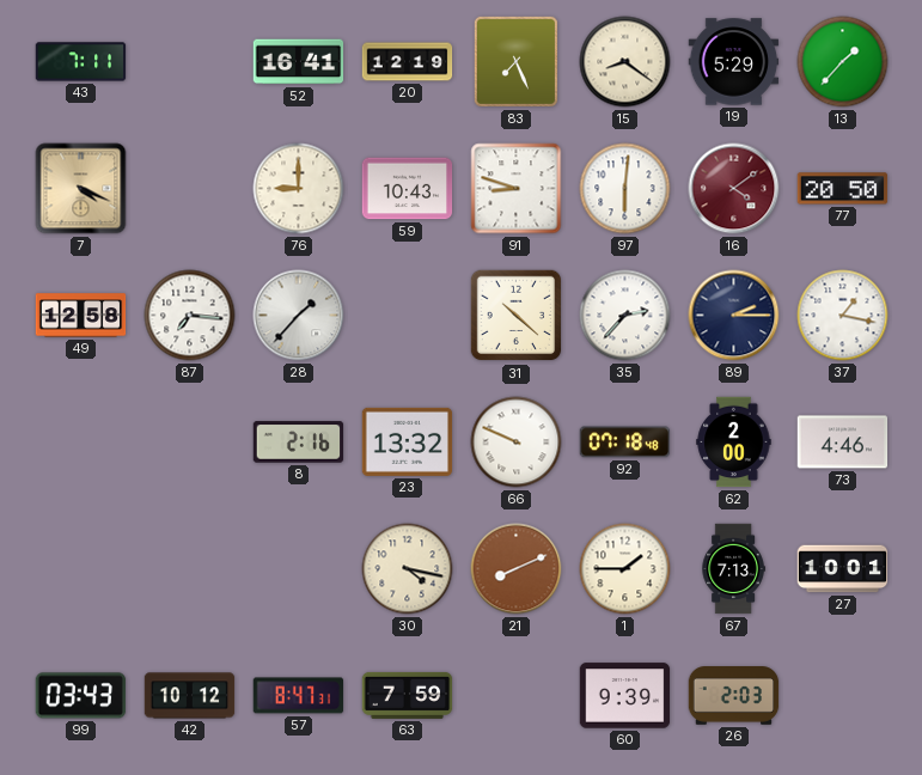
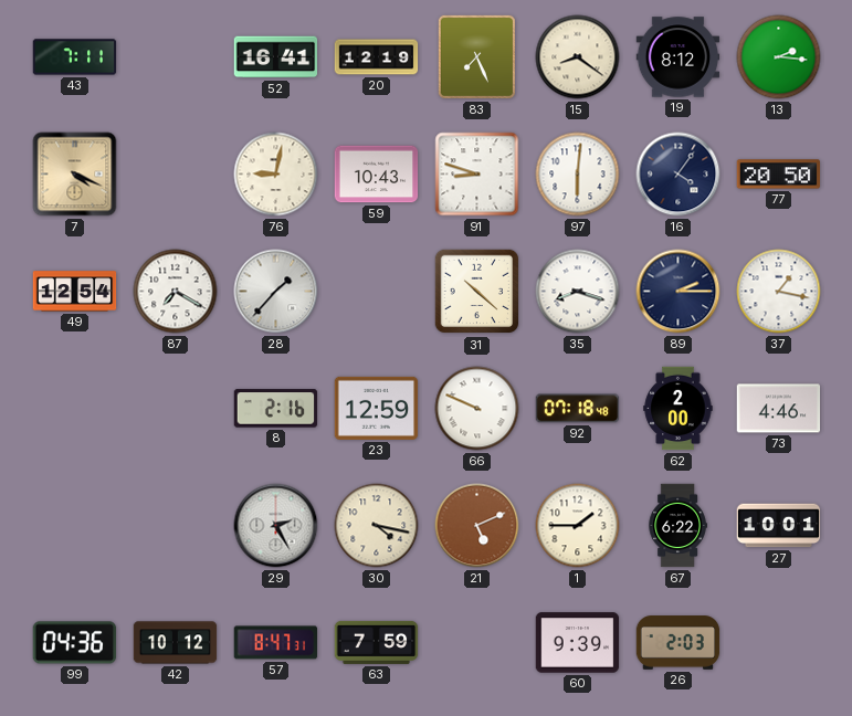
19: 5:29 -> 8:12 (679, 57)
13: 1:37 -> 2:16 (779, 57)
76: 9:00 -> 9:02 (276, 175)
16: 4:09 -> 4:06 (679, 175)
16 dial: burgundy -> navy (679, 175)
49: 12:58 -> 12:54 (75, 292)
87: 7:16 -> 7:20 (176, 292)
35: 2:37 -> 8:18 (578, 292)
23: 13:32 -> 12:59 (377, 408)
29: none -> 2:25 (276, 526)
21: 8:11 -> 5:11 (477, 526)
67: 7:13 -> 6:22 (677, 526)
99: 03:43 -> 04:36 (75, 643)
